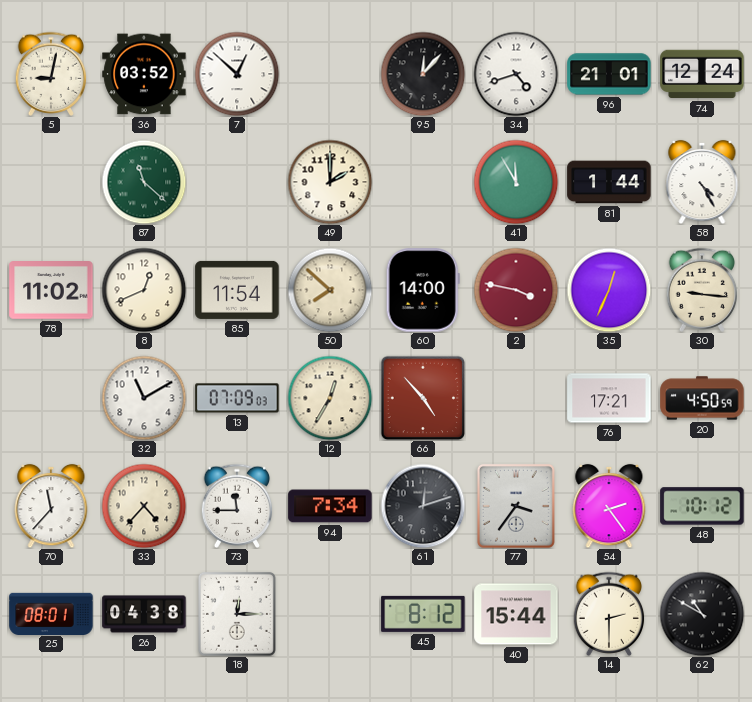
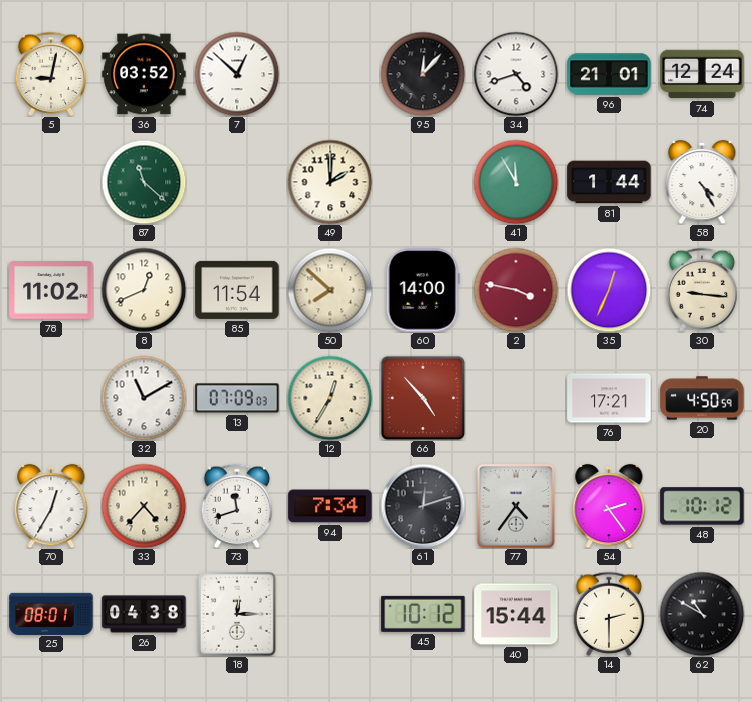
70: 11:37 -> 12:35 (51, 506)
73: 11:45 -> 11:42 (237, 506)
77: 3:36 -> 4:36 (516, 506)
45: 8:12 -> 10:12 (423, 614)
